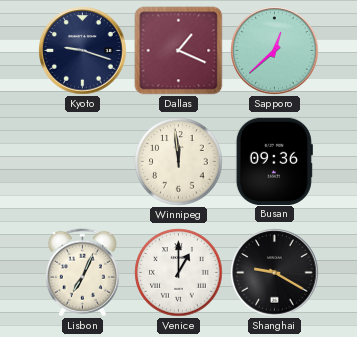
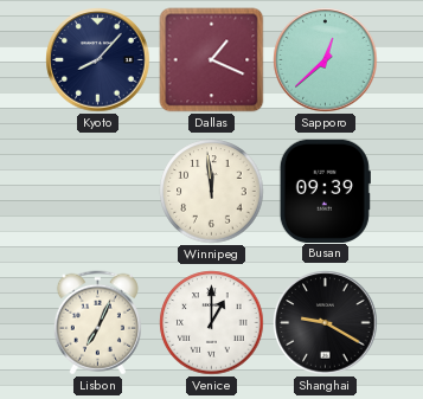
Kyoto: 9:18 -> 8:07 (98, 60)
Busan: 09:36 -> 09:39 (325, 191)
